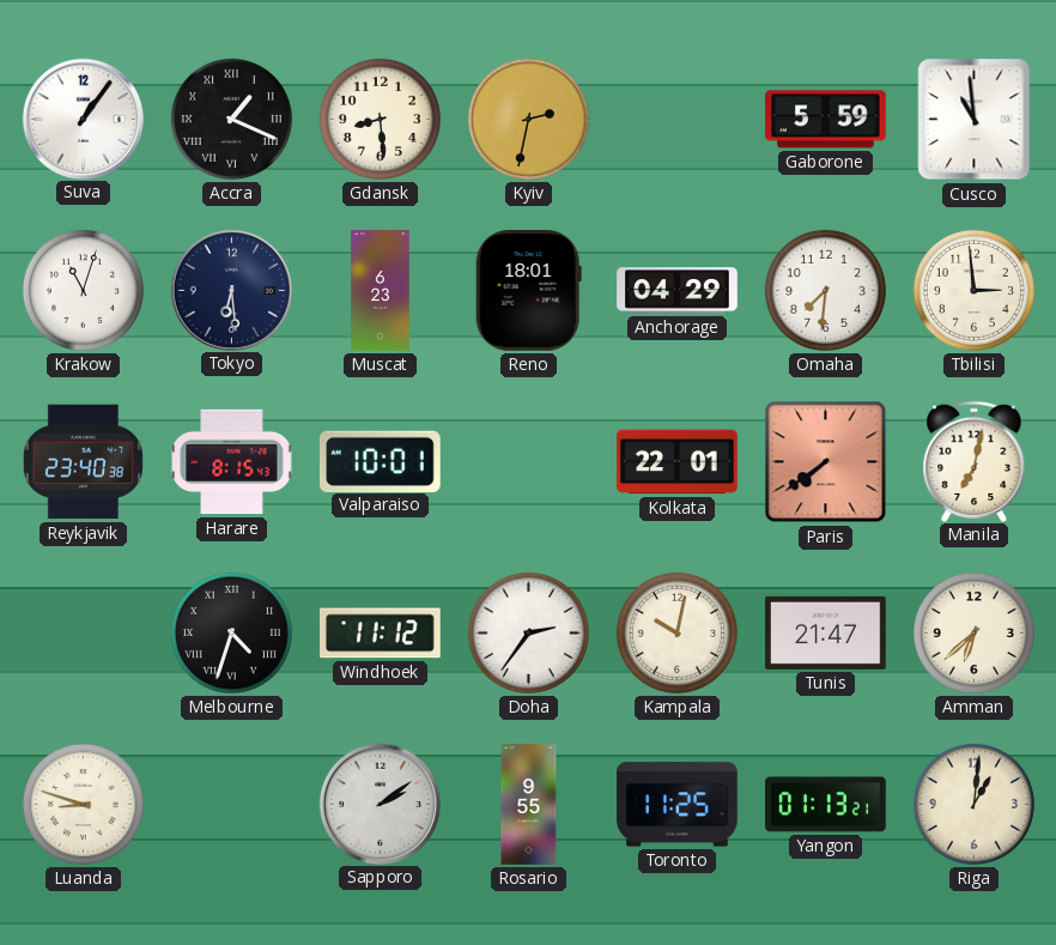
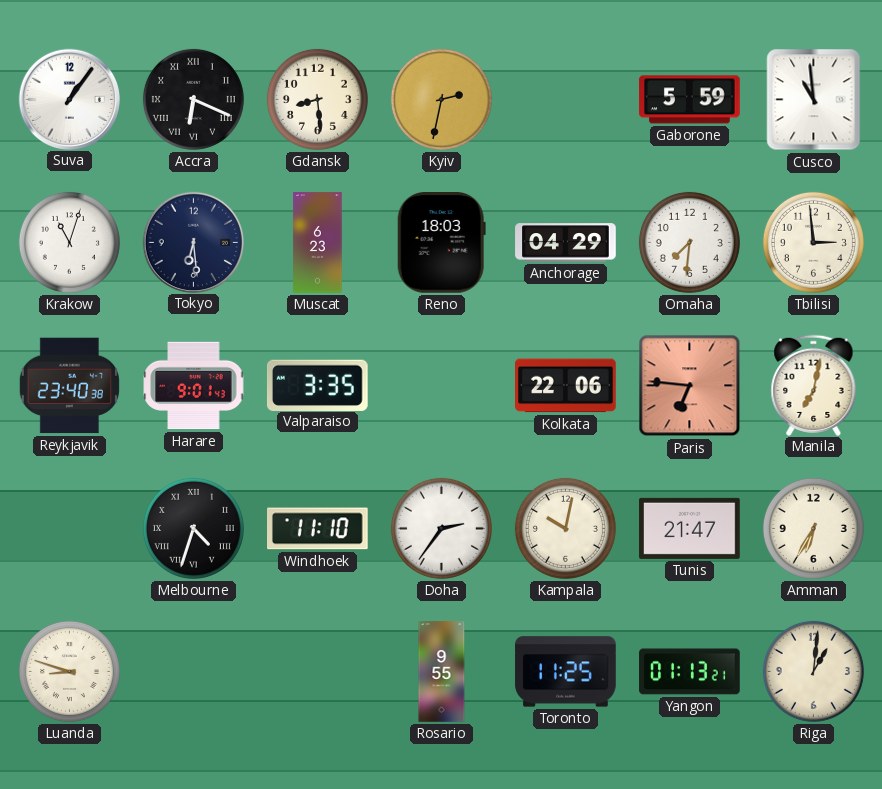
Accra: 1:19 -> 6:19 (193, 99)
Reno: 18:01 -> 18:03 (441, 243)
Harare: 8:15 -> 9:01 (194, 386)
Valparaiso: 10:01 -> 3:35 (317, 385)
Kolkata: 22:01 -> 22:06 (566, 386)
Paris: 7:39 -> 6:46 (690, 386)
Windhoek: 11:12 -> 11:10 (318, 529)
Amman: 6:38 -> 6:35 (813, 528)
Sapporo: 2:09 -> none (380, 804)
